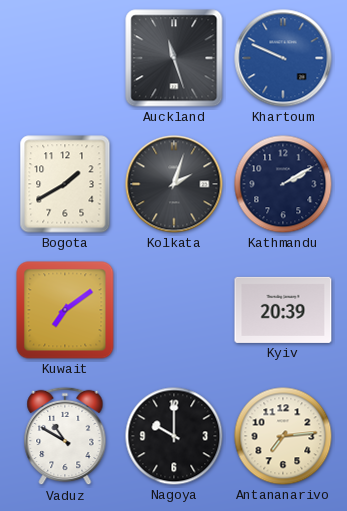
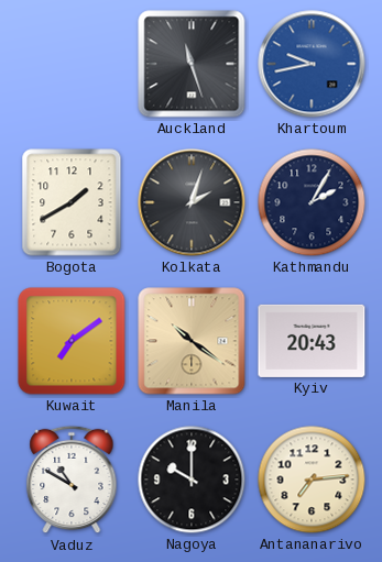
Khartoum: 9:49 -> 9:43 (312, 64)
Kathmandu: 2:10 -> 2:05 (312, 202)
Manila: none -> 10:21 (192, 341)
Kyiv: 20:39 -> 20:43 (312, 341)
